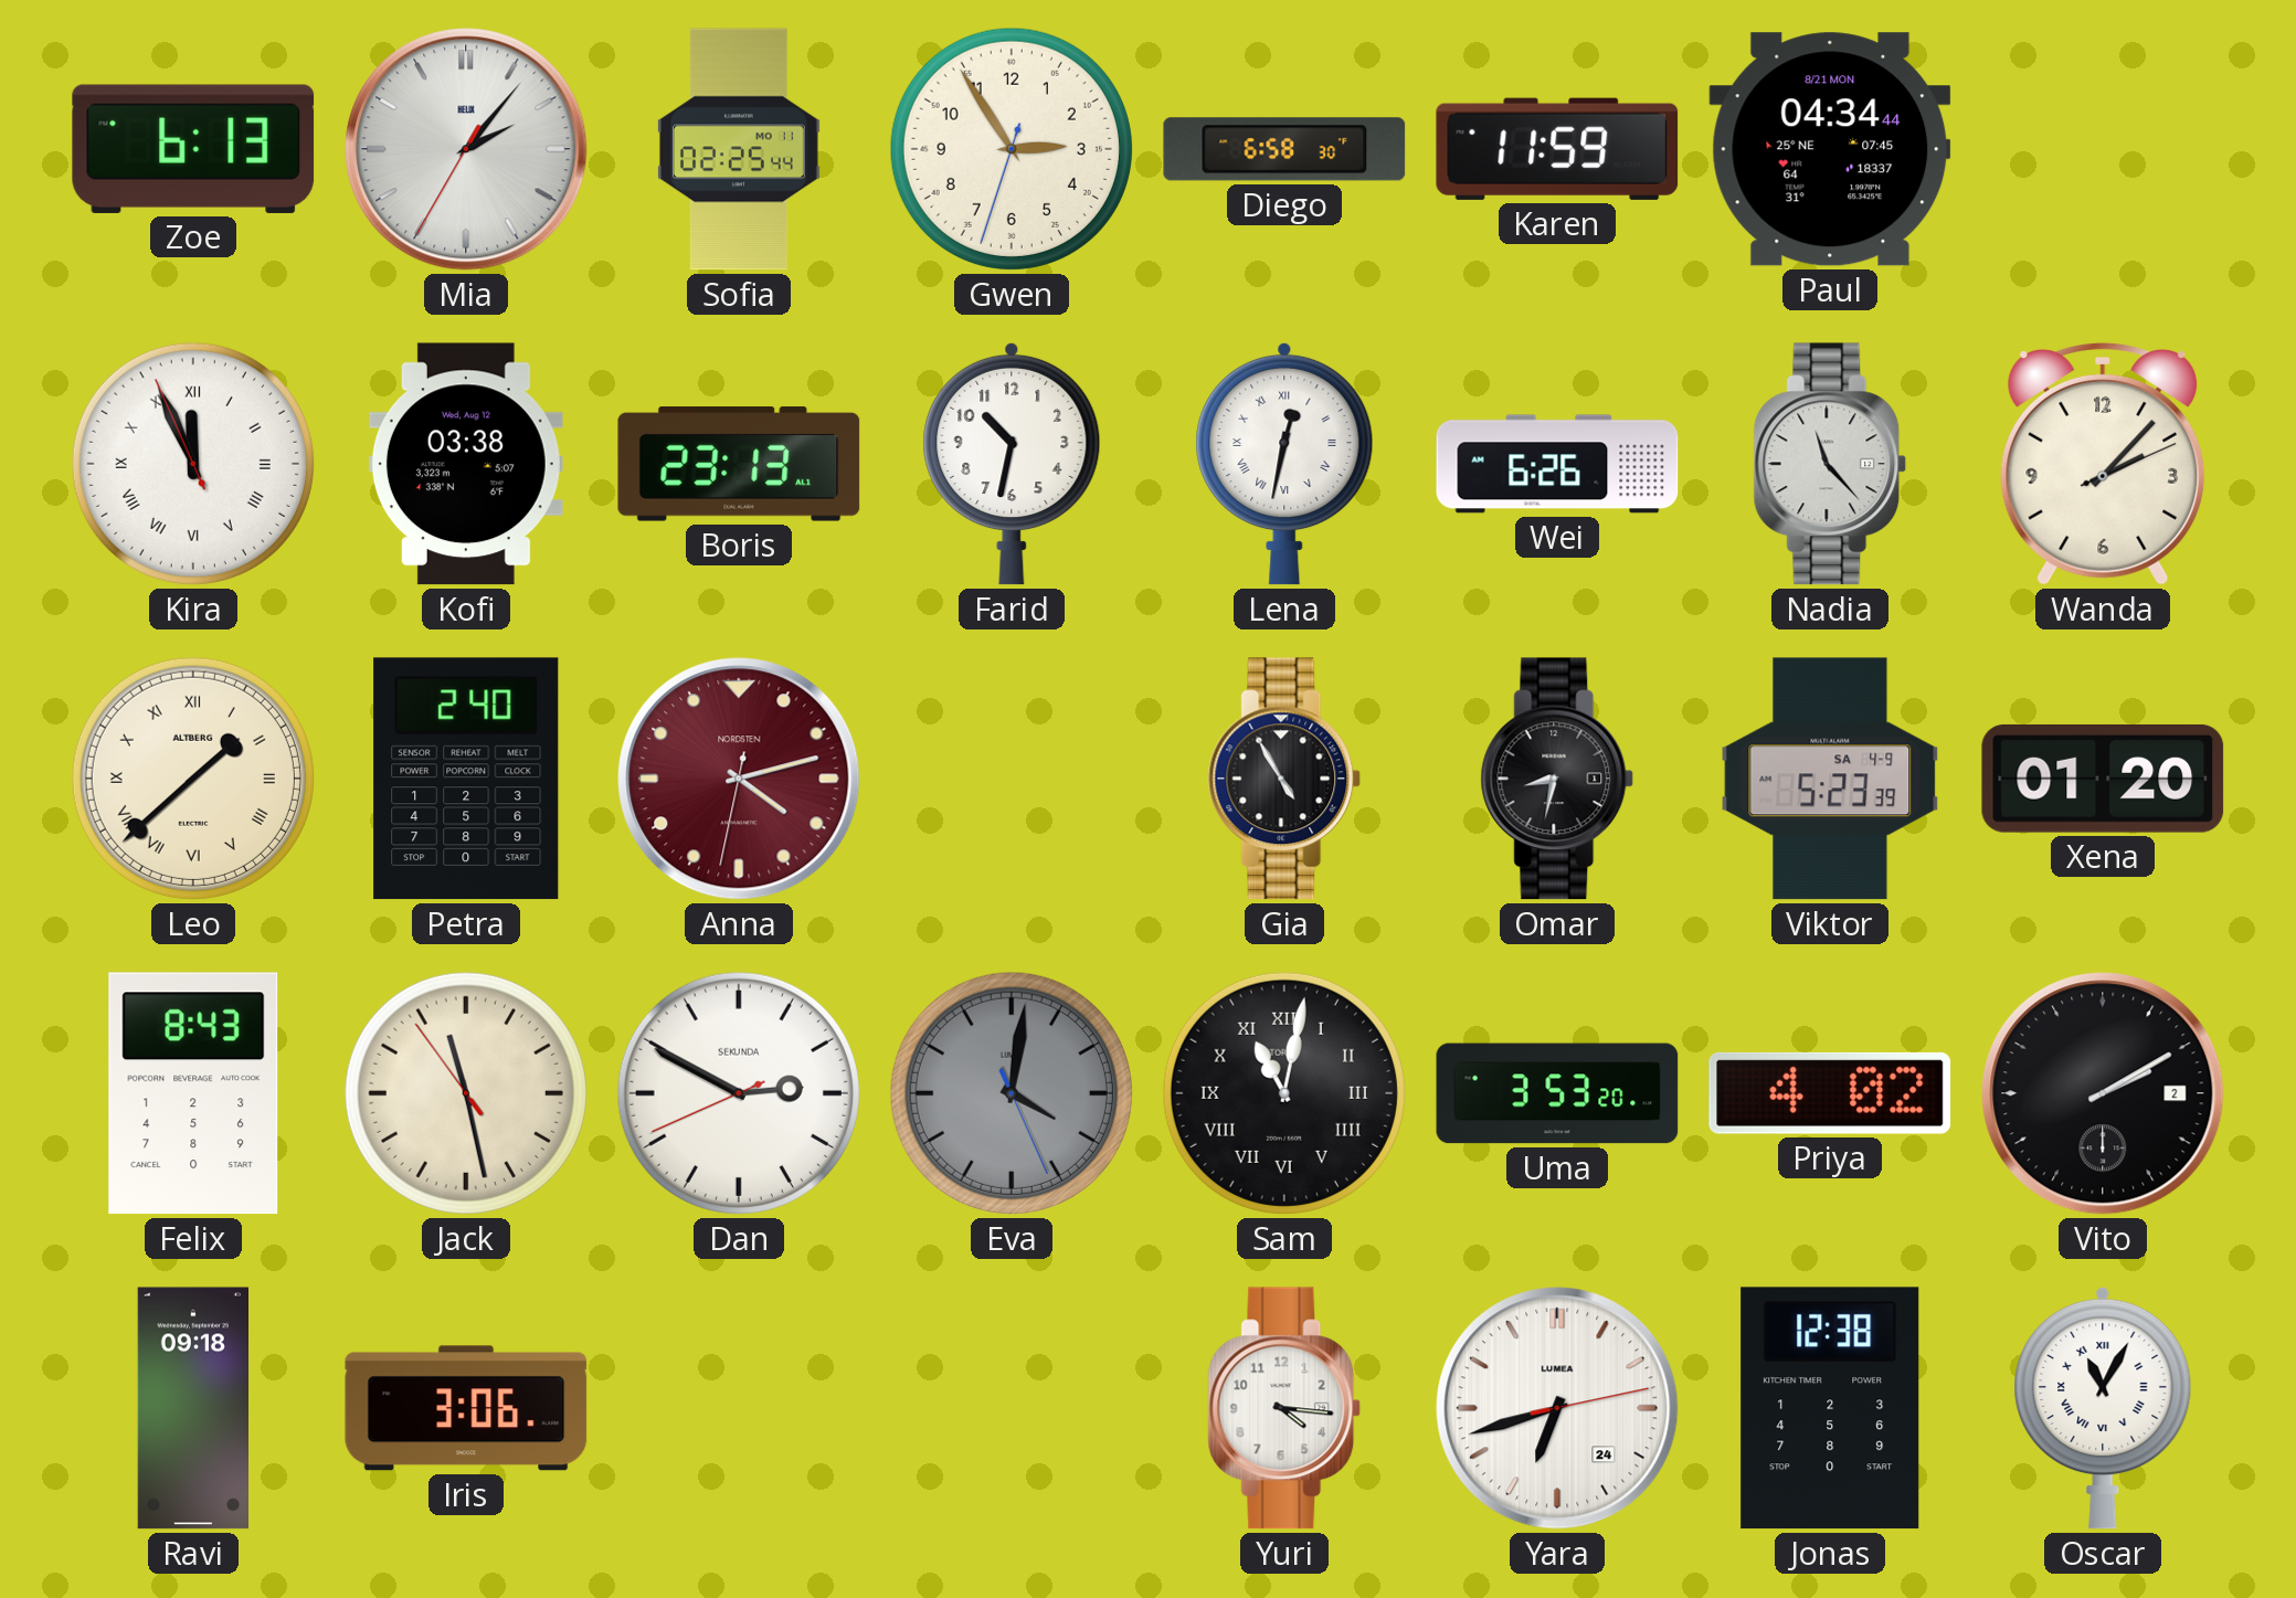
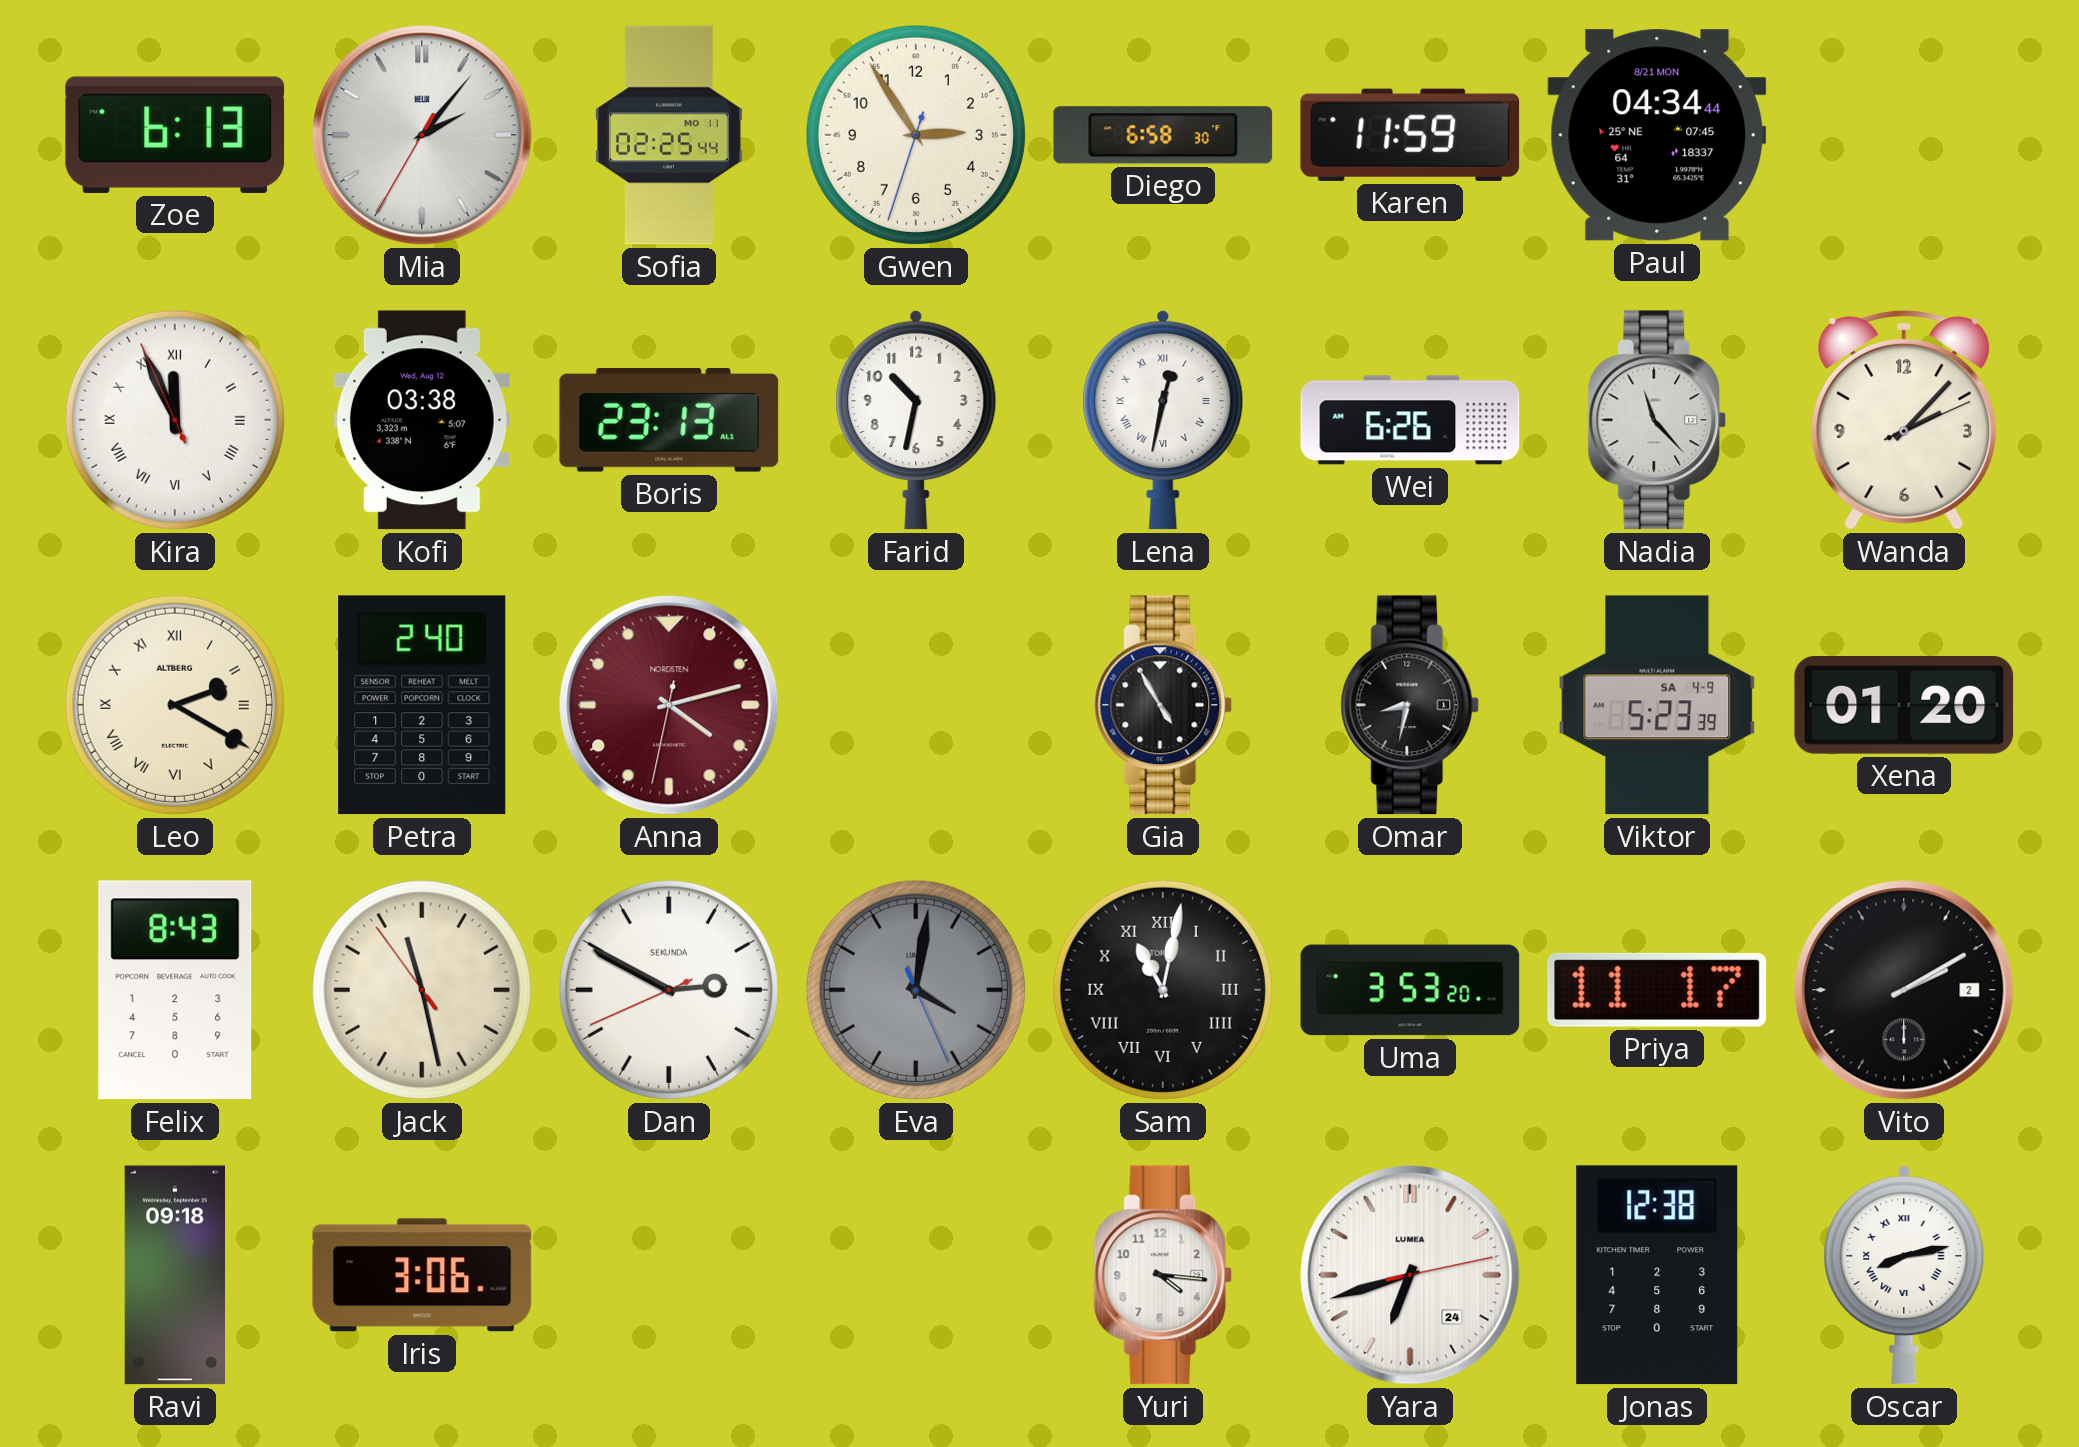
Leo: 1:38 -> 2:20 (175, 705)
Priya: 4:02 -> 11:17 (1657, 990)
Oscar: 11:05 -> 8:13 (1904, 1275)
